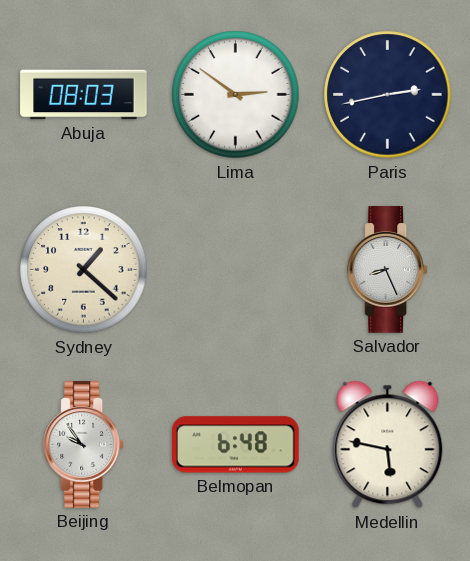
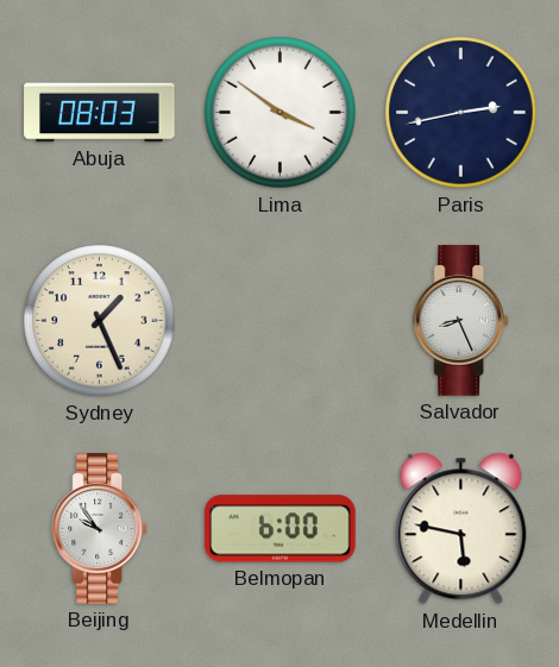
Lima: 2:51 -> 3:51 (281, 113)
Sydney: 1:22 -> 1:26 (100, 321)
Belmopan: 6:48 -> 6:00 (281, 529)
